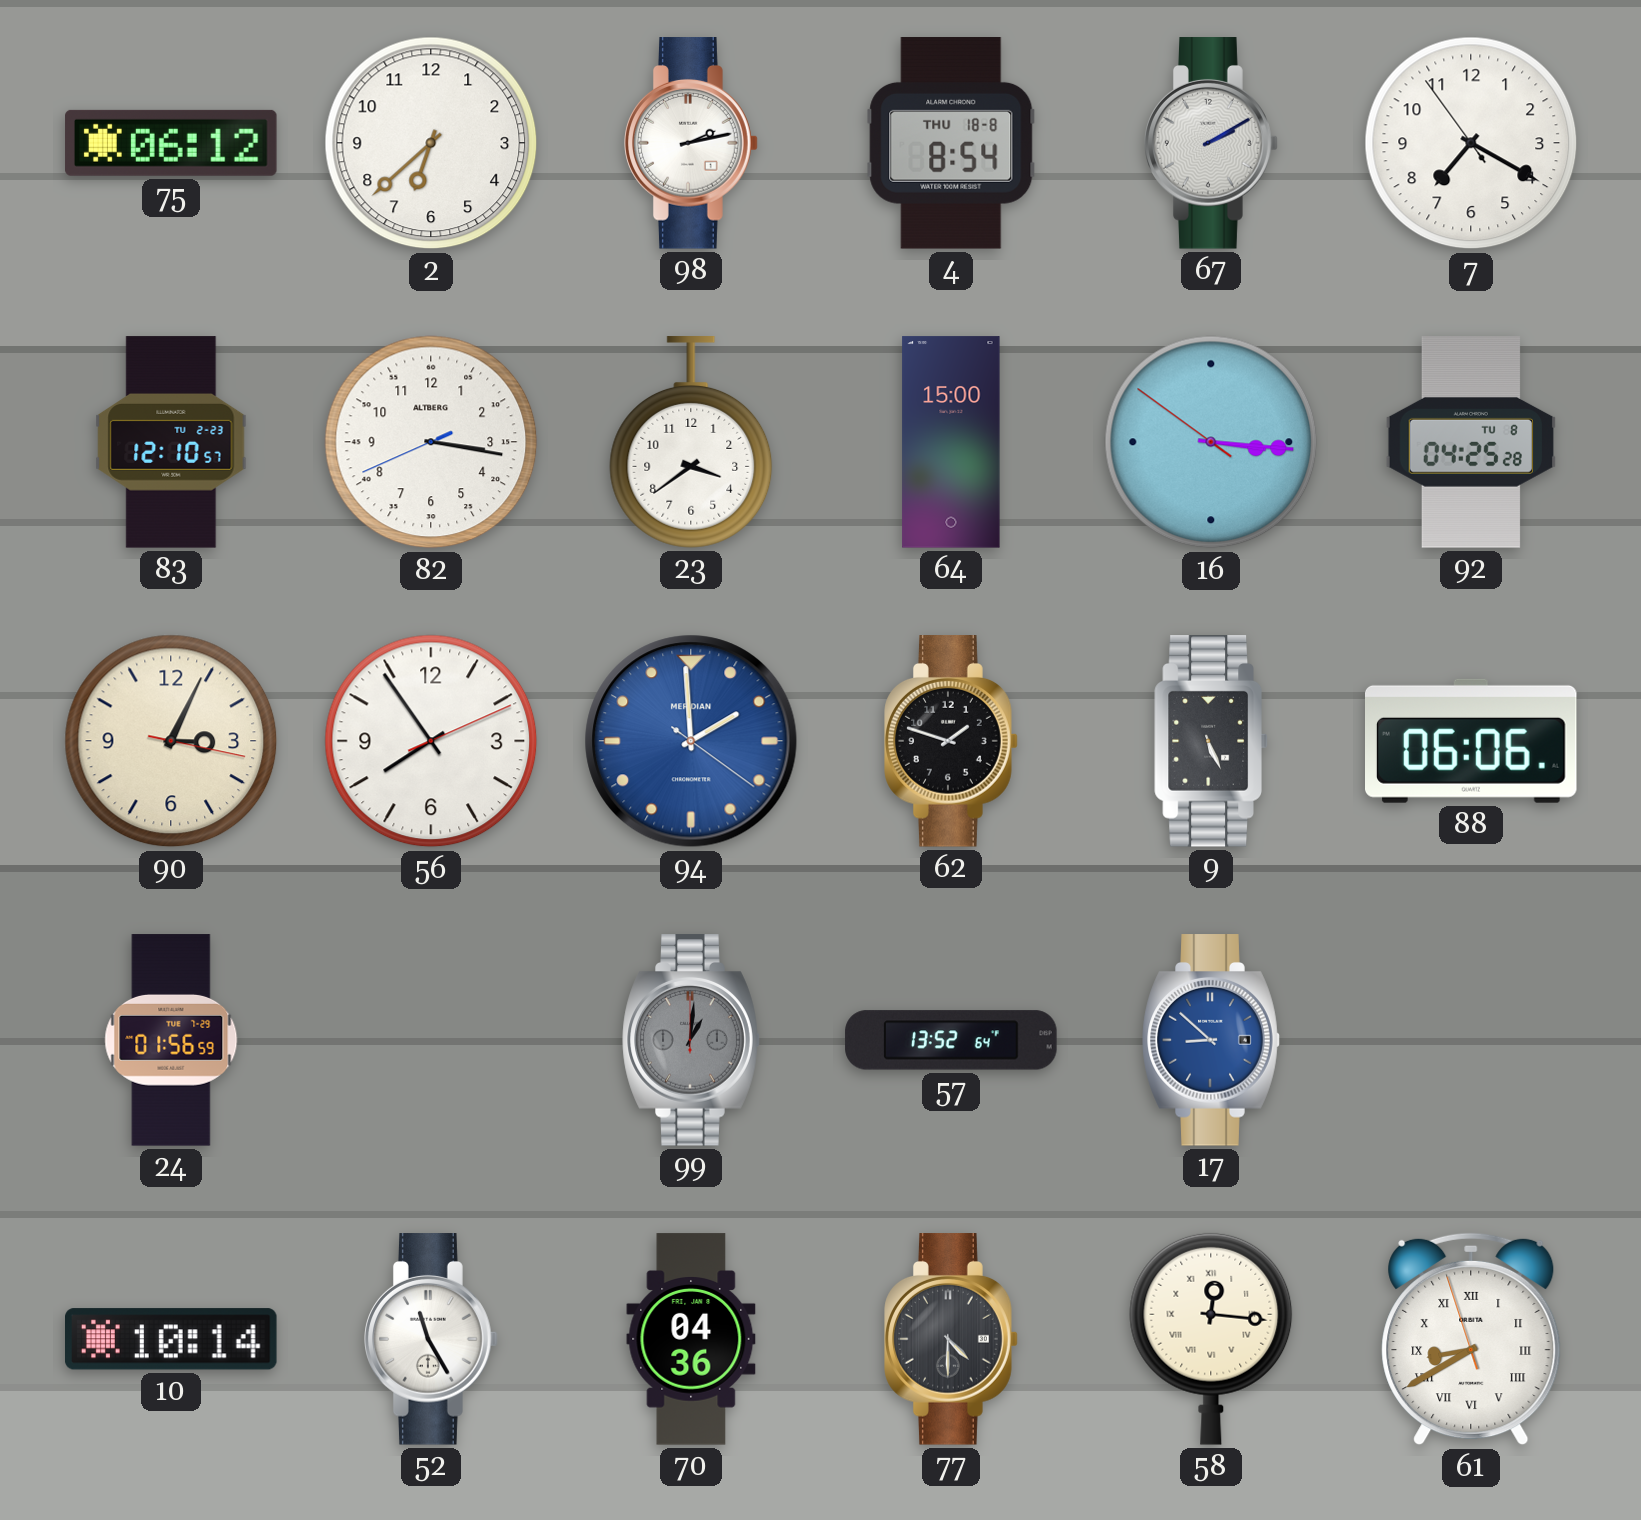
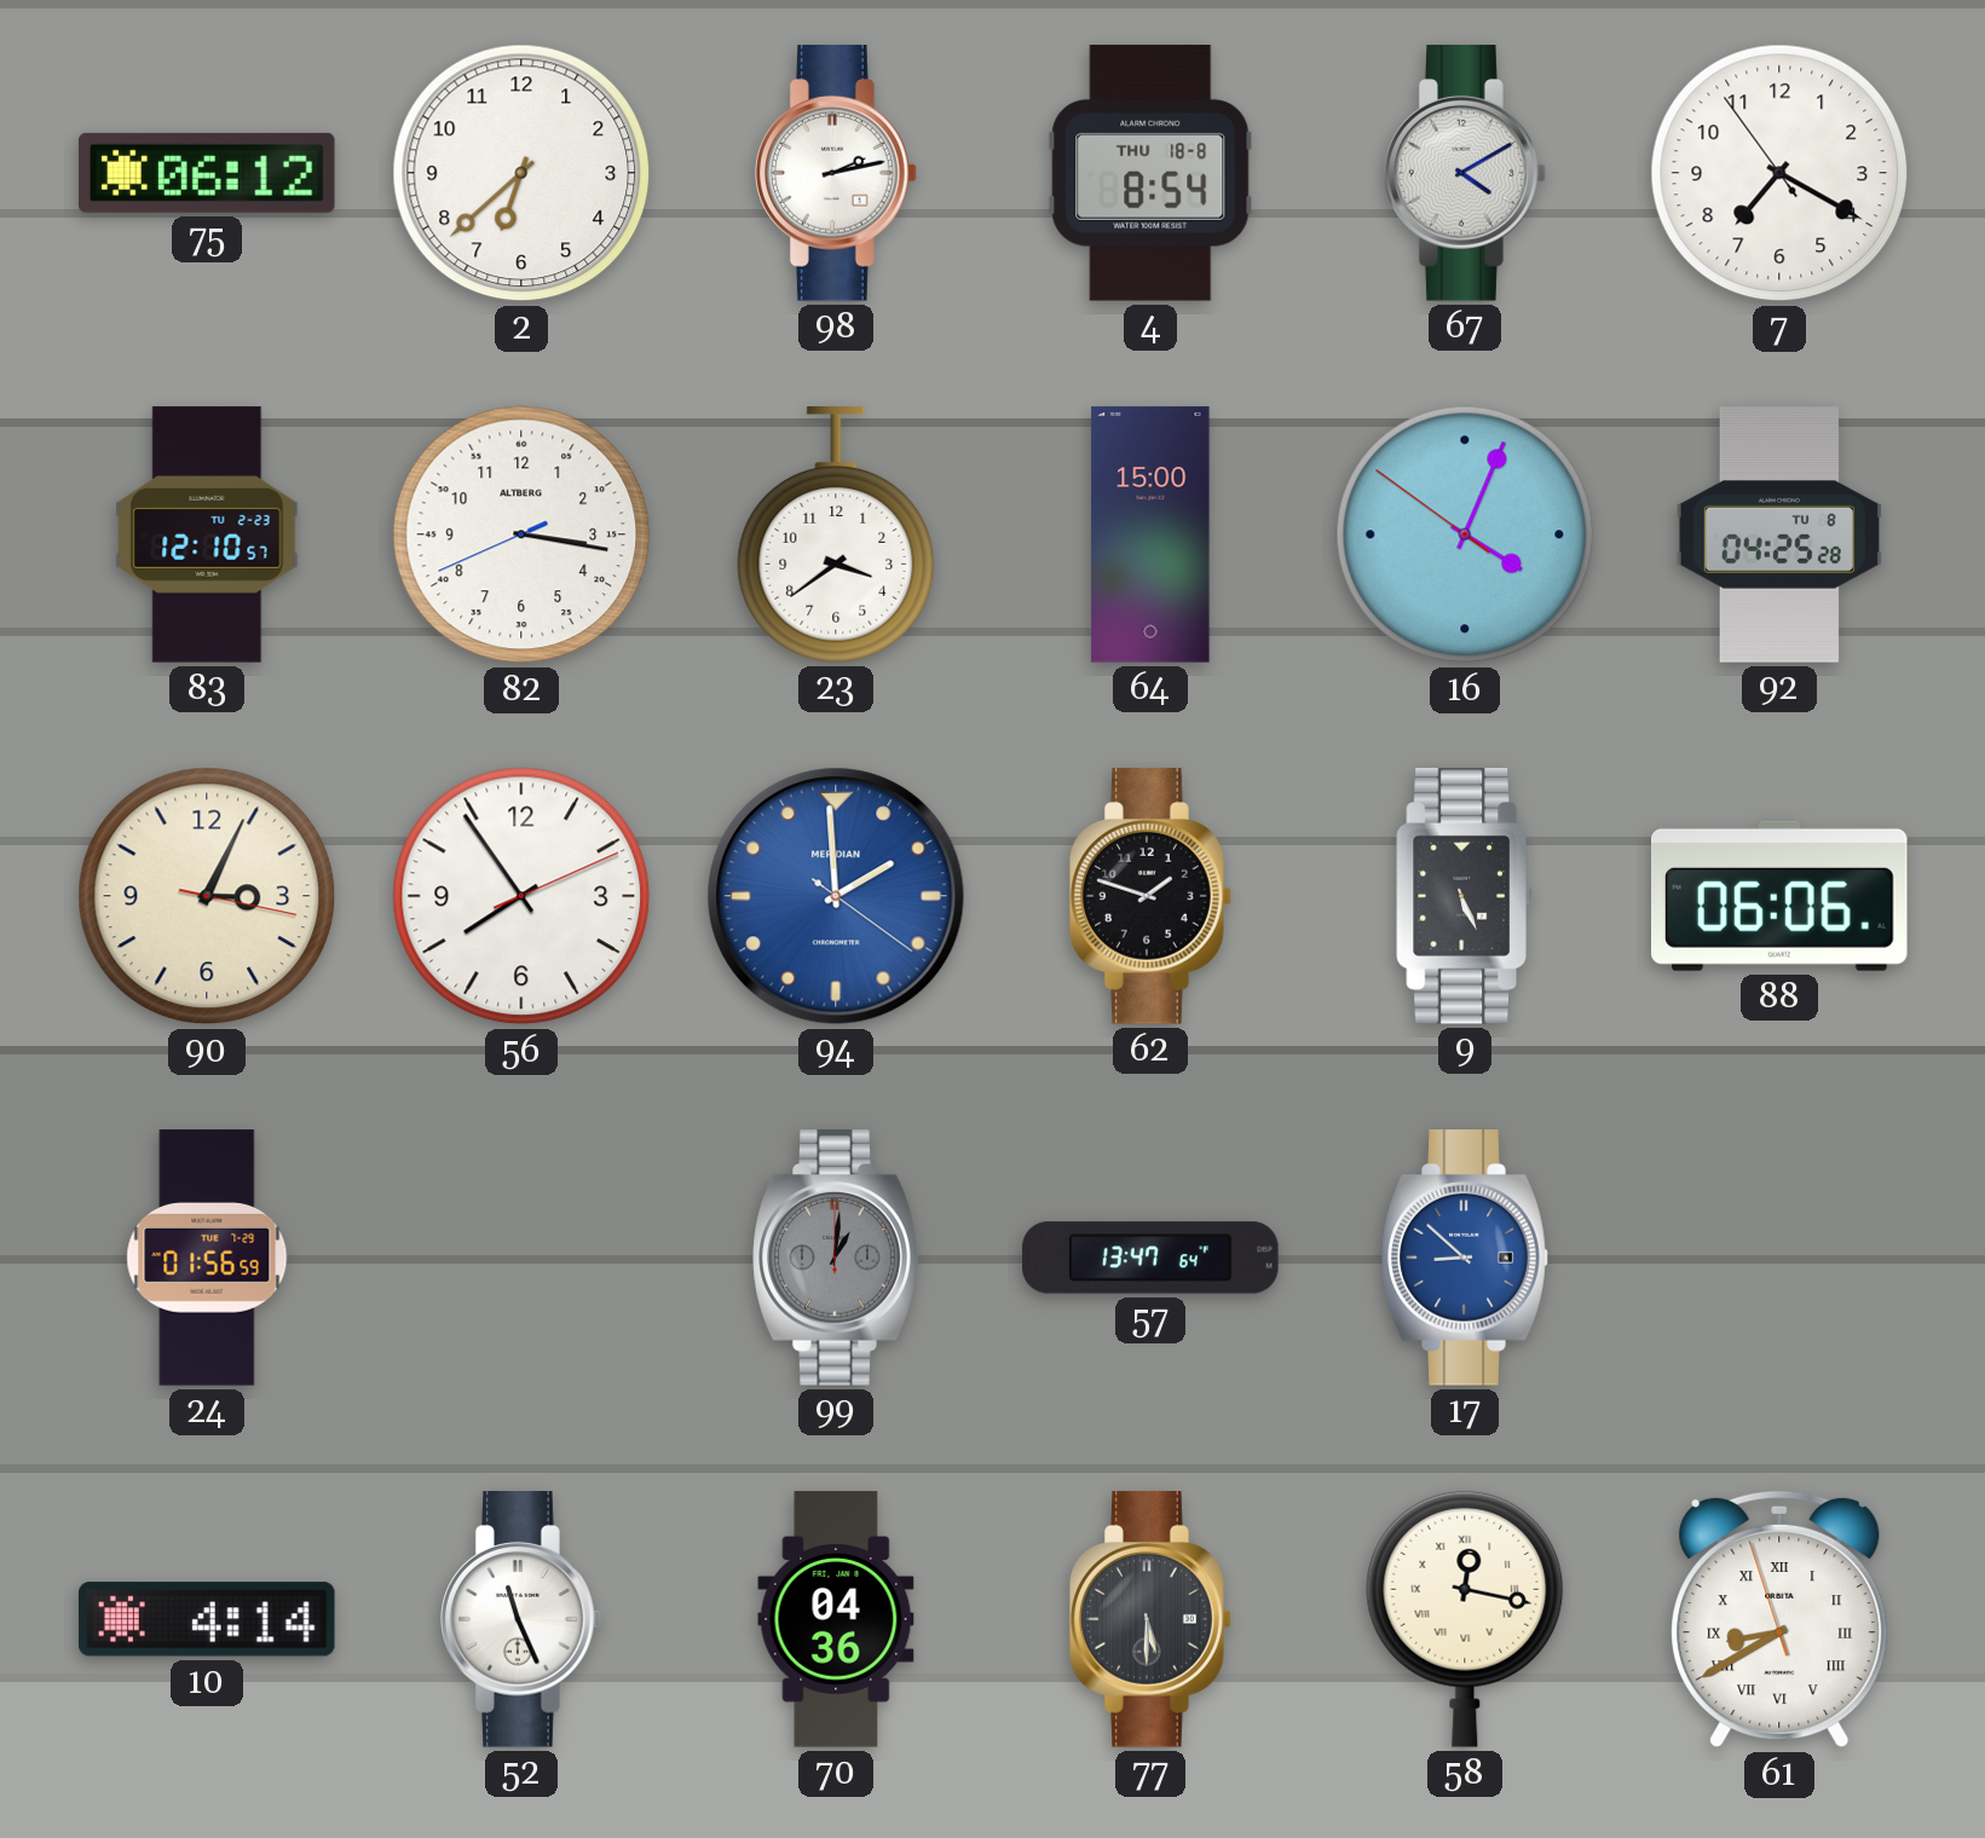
67: 2:10 -> 4:10 (1465, 173)
16: 3:15 -> 4:03 (1465, 534)
57: 13:52 -> 13:47 (1150, 1258)
10: 10:14 -> 4:14 (207, 1619)
52: 11:25 -> 11:26 (521, 1619)
77: 4:30 -> 5:30 (1150, 1619)
58: 12:16 -> 12:17 (1465, 1619)
